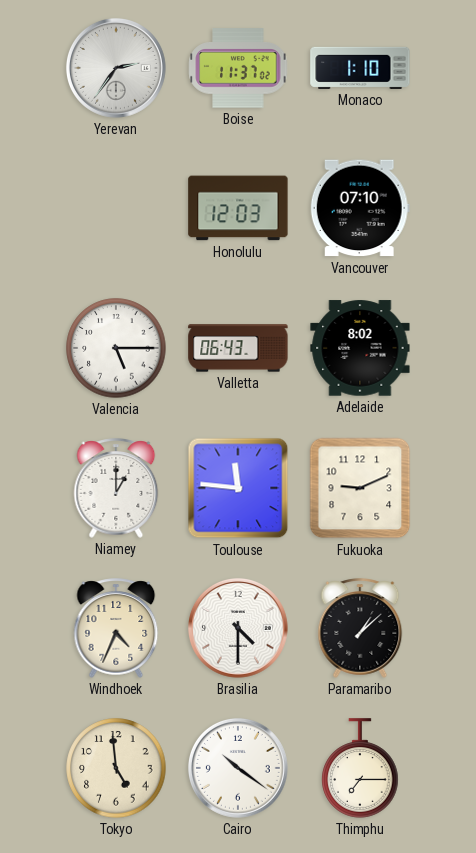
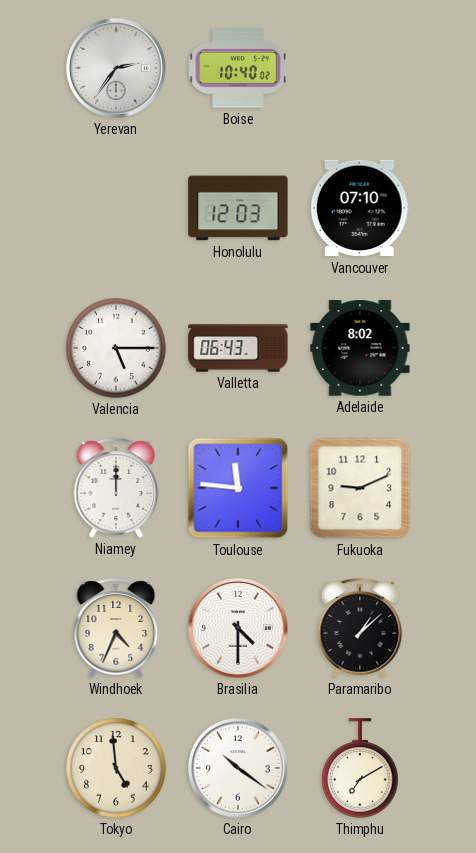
Boise: 11:37 -> 10:40 (238, 68)
Monaco: 1:10 -> none (360, 68)
Niamey: 1:00 -> 12:00 (116, 488)
Thimphu: 7:15 -> 7:10 (360, 768)
